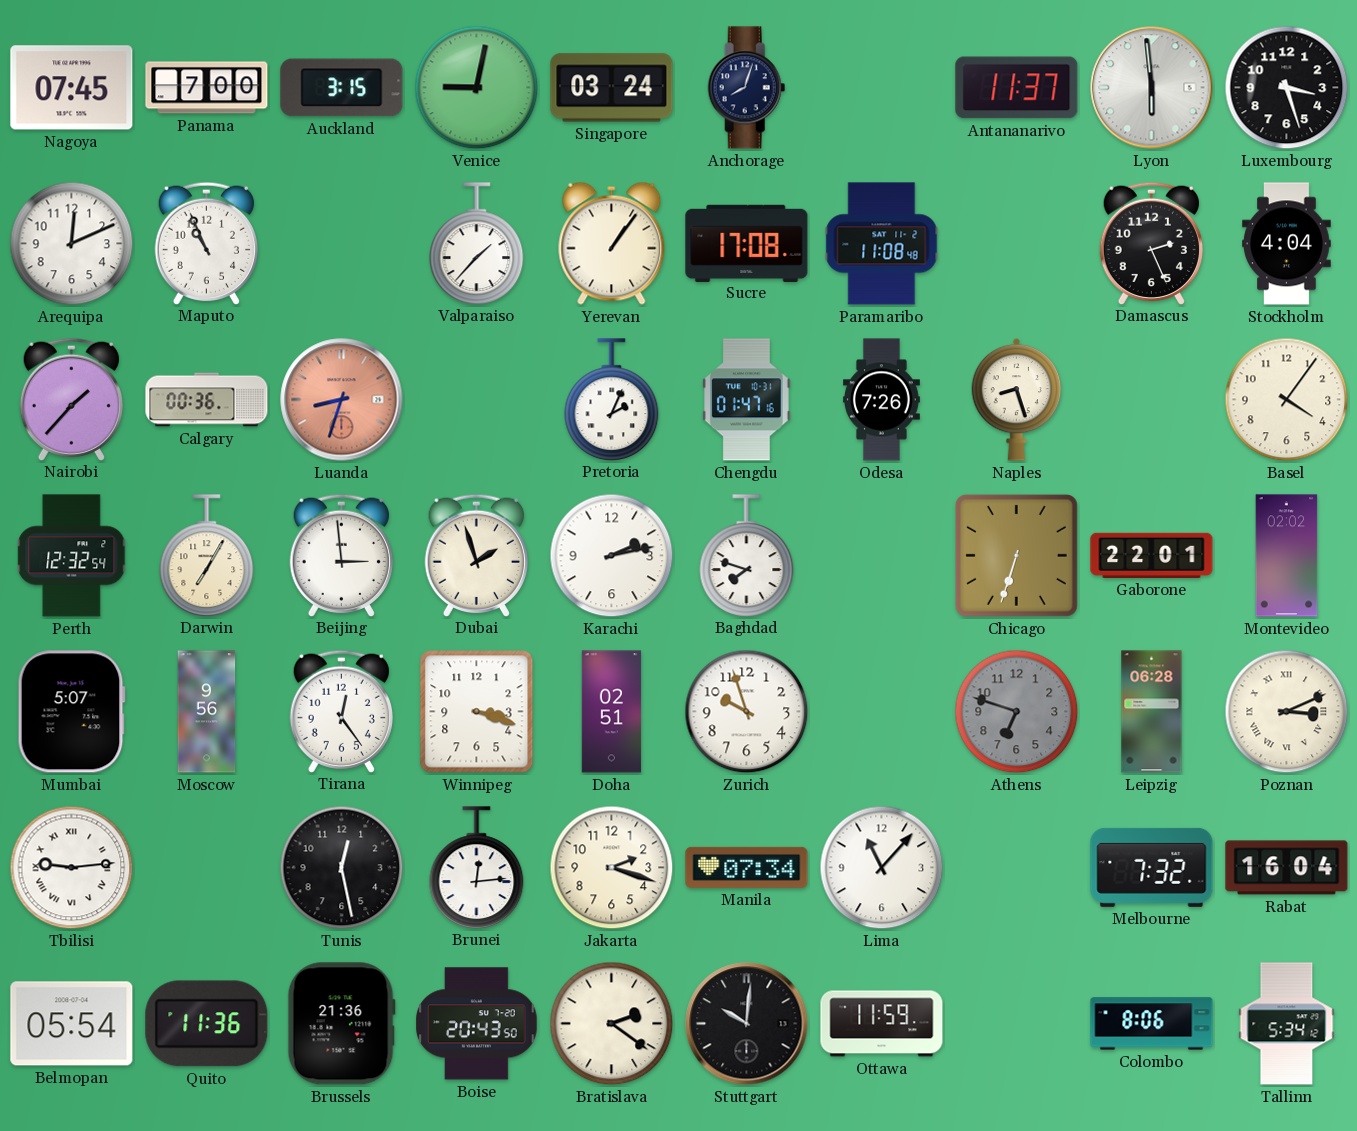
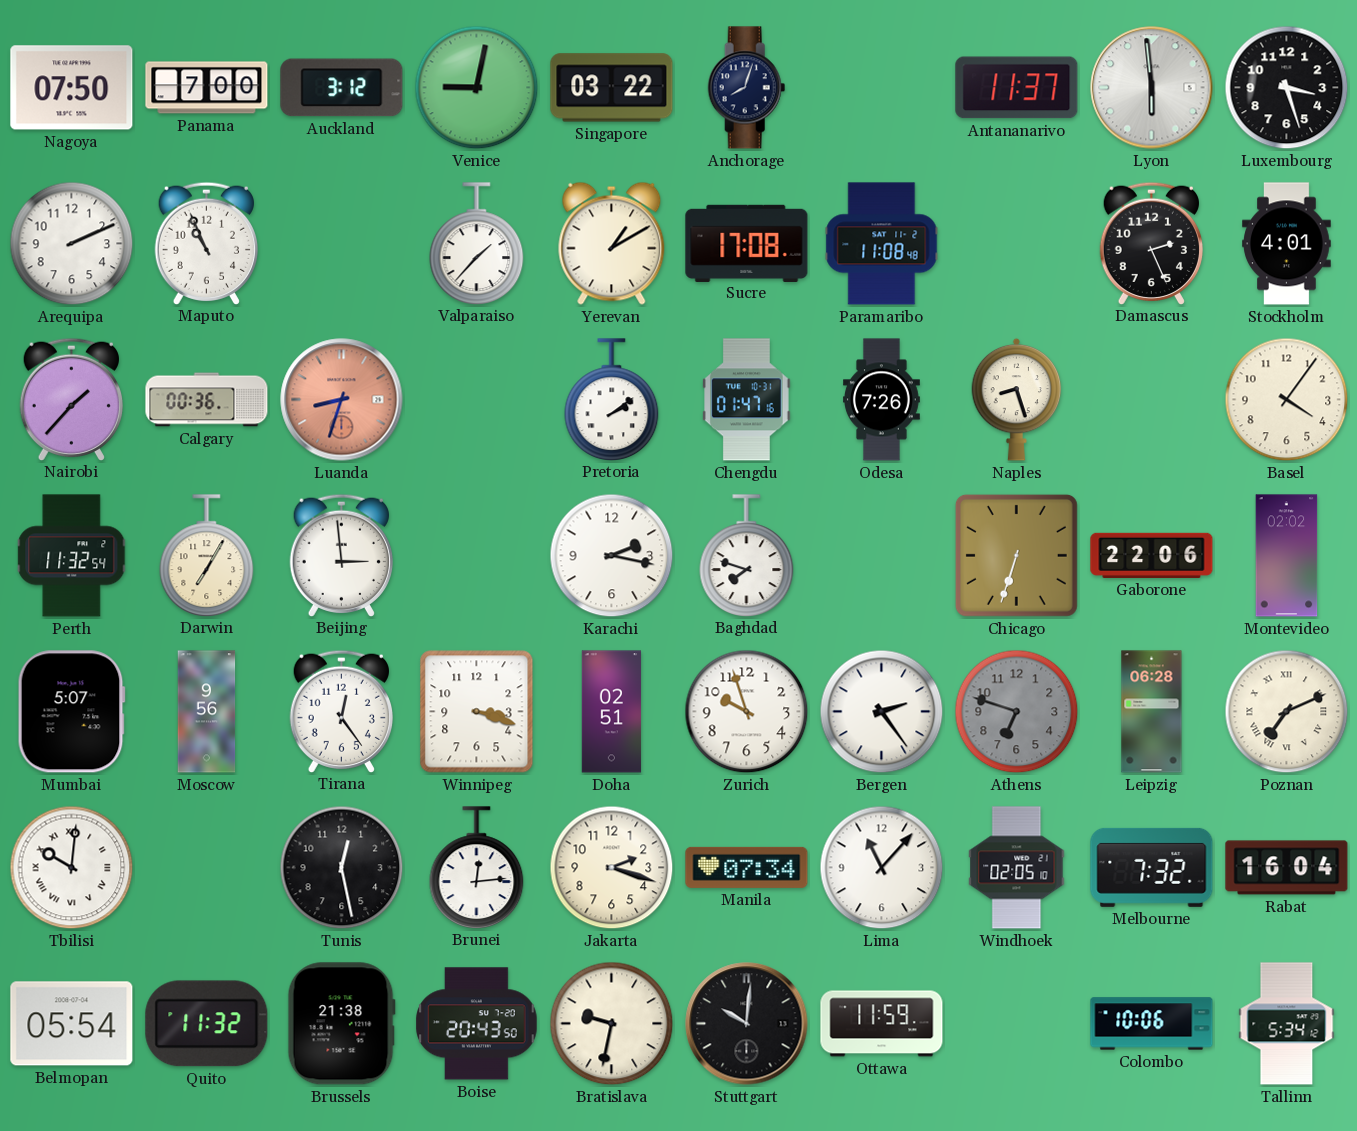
Nagoya: 07:45 -> 07:50 (72, 88)
Auckland: 3:15 -> 3:12 (342, 88)
Singapore: 03:24 -> 03:22 (612, 88)
Arequipa: 12:11 -> 2:11 (72, 244)
Yerevan: 1:06 -> 1:10 (612, 243)
Stockholm: 4:04 -> 4:01 (1287, 244)
Pretoria: 2:04 -> 2:09 (612, 399)
Perth: 12:32 -> 11:32 (72, 556)
Dubai: 1:57 -> none (476, 555)
Karachi: 2:13 -> 2:17 (612, 556)
Gaborone: 22:01 -> 22:06 (1152, 555)
Bergen: none -> 2:24 (882, 712)
Poznan: 3:11 -> 7:11 (1287, 712)
Tbilisi: 9:14 -> 10:01 (72, 868)
Windhoek: none -> 02:05 (1017, 868)
Quito: 11:36 -> 11:32 (207, 1024)
Brussels: 21:36 -> 21:38 (341, 1024)
Bratislava: 2:21 -> 9:32 (612, 1024)
Colombo: 8:06 -> 10:06 (1152, 1024)
